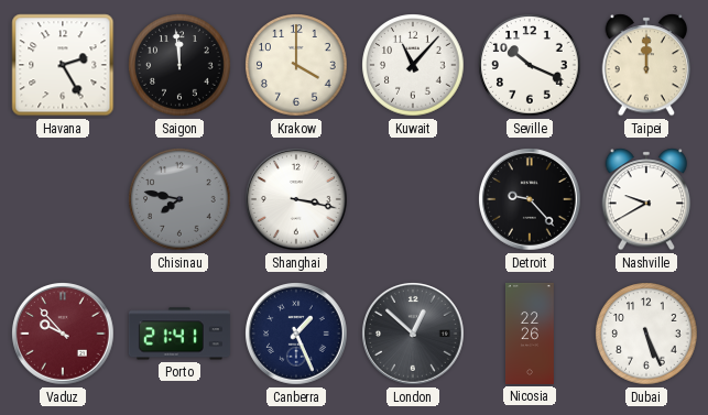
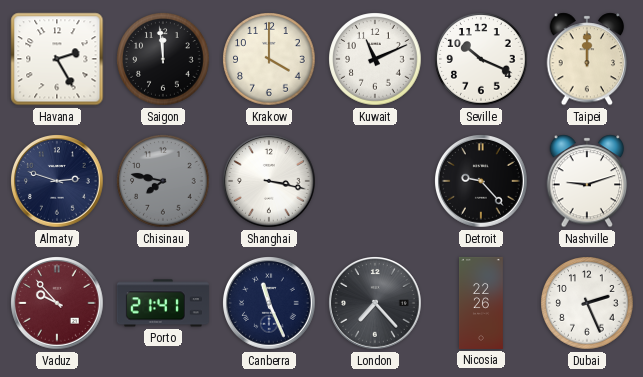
Kuwait: 11:07 -> 11:11 (375, 59)
Almaty: none -> 2:48 (58, 182)
Nashville: 9:40 -> 9:12 (587, 181)
Canberra: 1:26 -> 11:26 (270, 304)
London: 12:52 -> 7:23 (376, 304)
Dubai: 5:26 -> 2:26 (587, 303)
